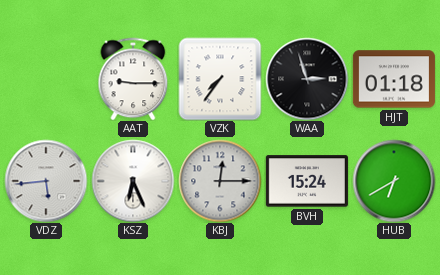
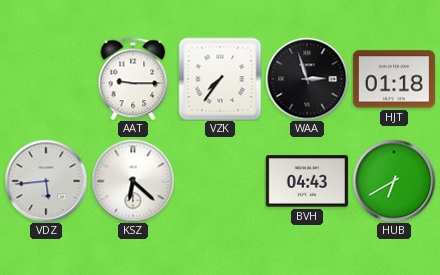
KSZ: 6:26 -> 6:22 (133, 181)
KBJ: 12:15 -> none (220, 181)
BVH: 15:24 -> 04:43 (307, 181)
